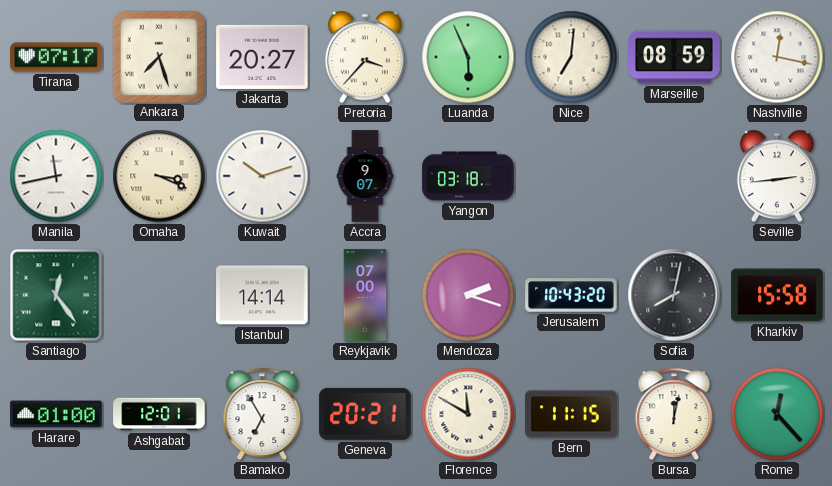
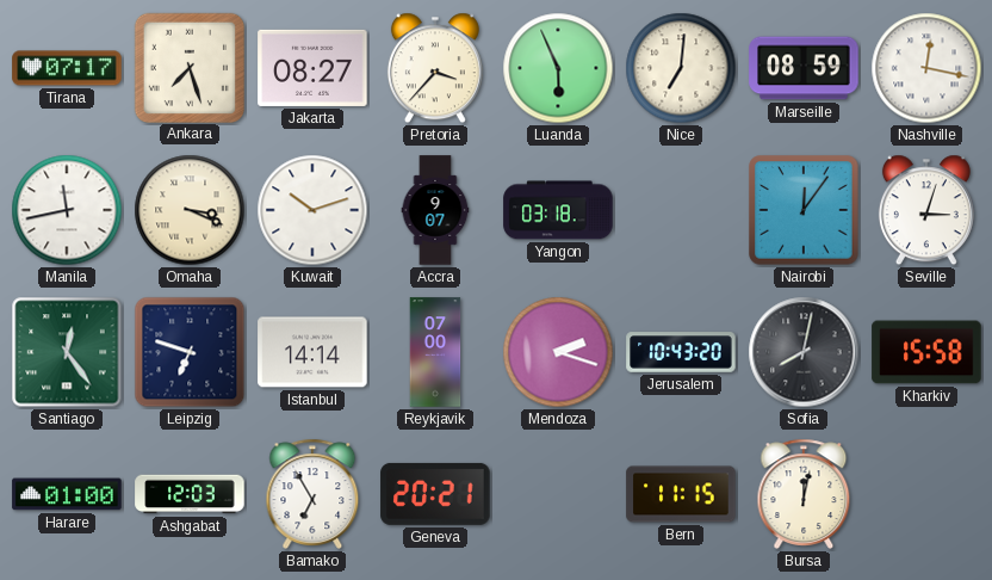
Jakarta: 20:27 -> 08:27 (312, 68)
Nairobi: none -> 12:06 (804, 210)
Seville: 2:44 -> 3:03 (926, 210)
Leipzig: none -> 6:48 (190, 352)
Ashgabat: 12:01 -> 12:03 (190, 494)
Florence: 11:50 -> none (468, 414)
Rome: 12:23 -> none (777, 414)
